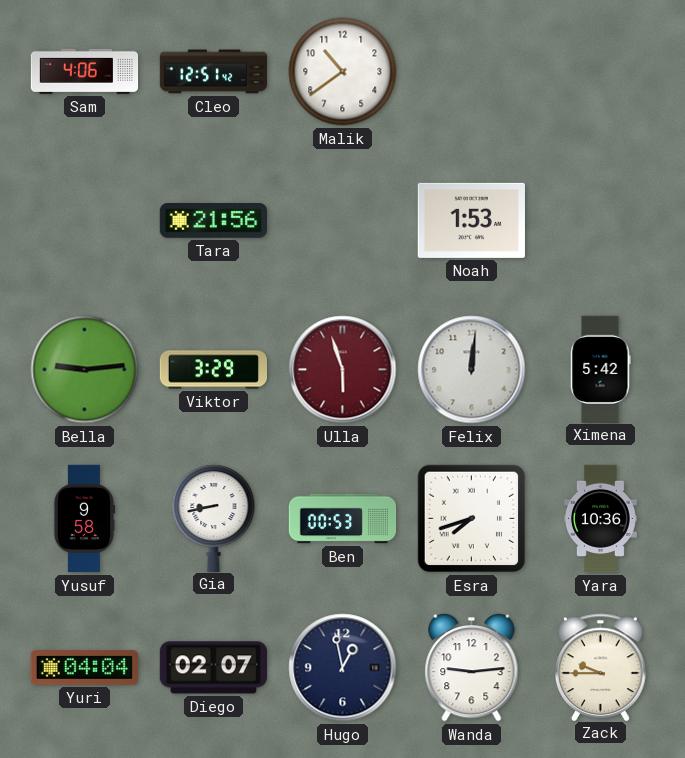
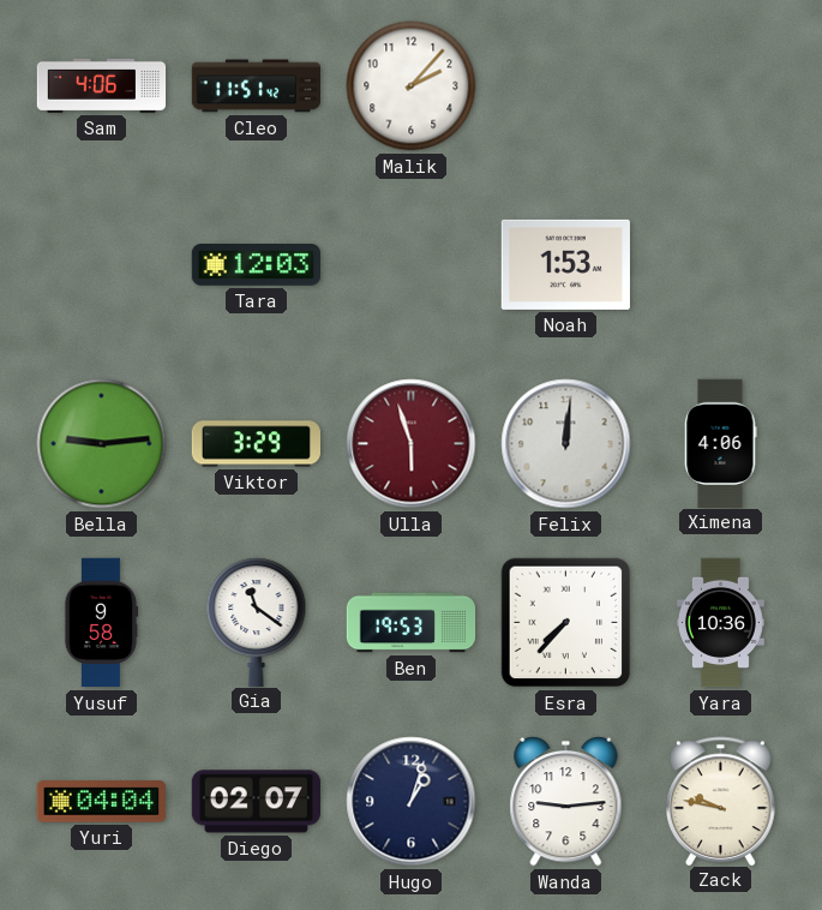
Cleo: 12:51 -> 11:51 (257, 86)
Malik: 10:39 -> 2:07 (412, 86)
Tara: 21:56 -> 12:03 (256, 265)
Ximena: 5:42 -> 4:06 (721, 443)
Gia: 8:43 -> 11:21 (257, 622)
Ben: 00:53 -> 19:53 (412, 623)
Esra: 7:42 -> 7:37 (566, 623)
Hugo: 12:58 -> 1:03 (412, 802)
Zack: 9:45 -> 9:47 (721, 801)
